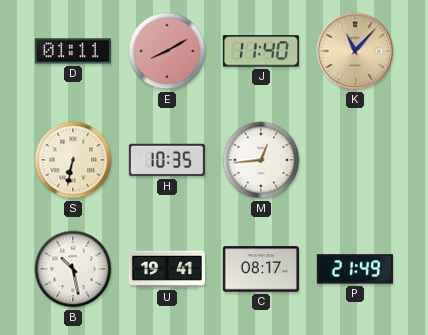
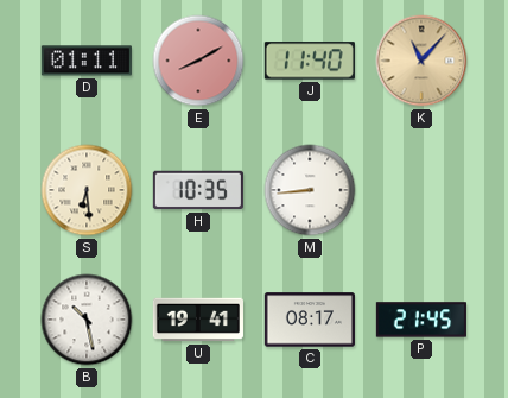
S: 6:32 -> 6:29 (87, 190)
M: 12:44 -> 8:44 (310, 190)
P: 21:49 -> 21:45 (421, 320)
